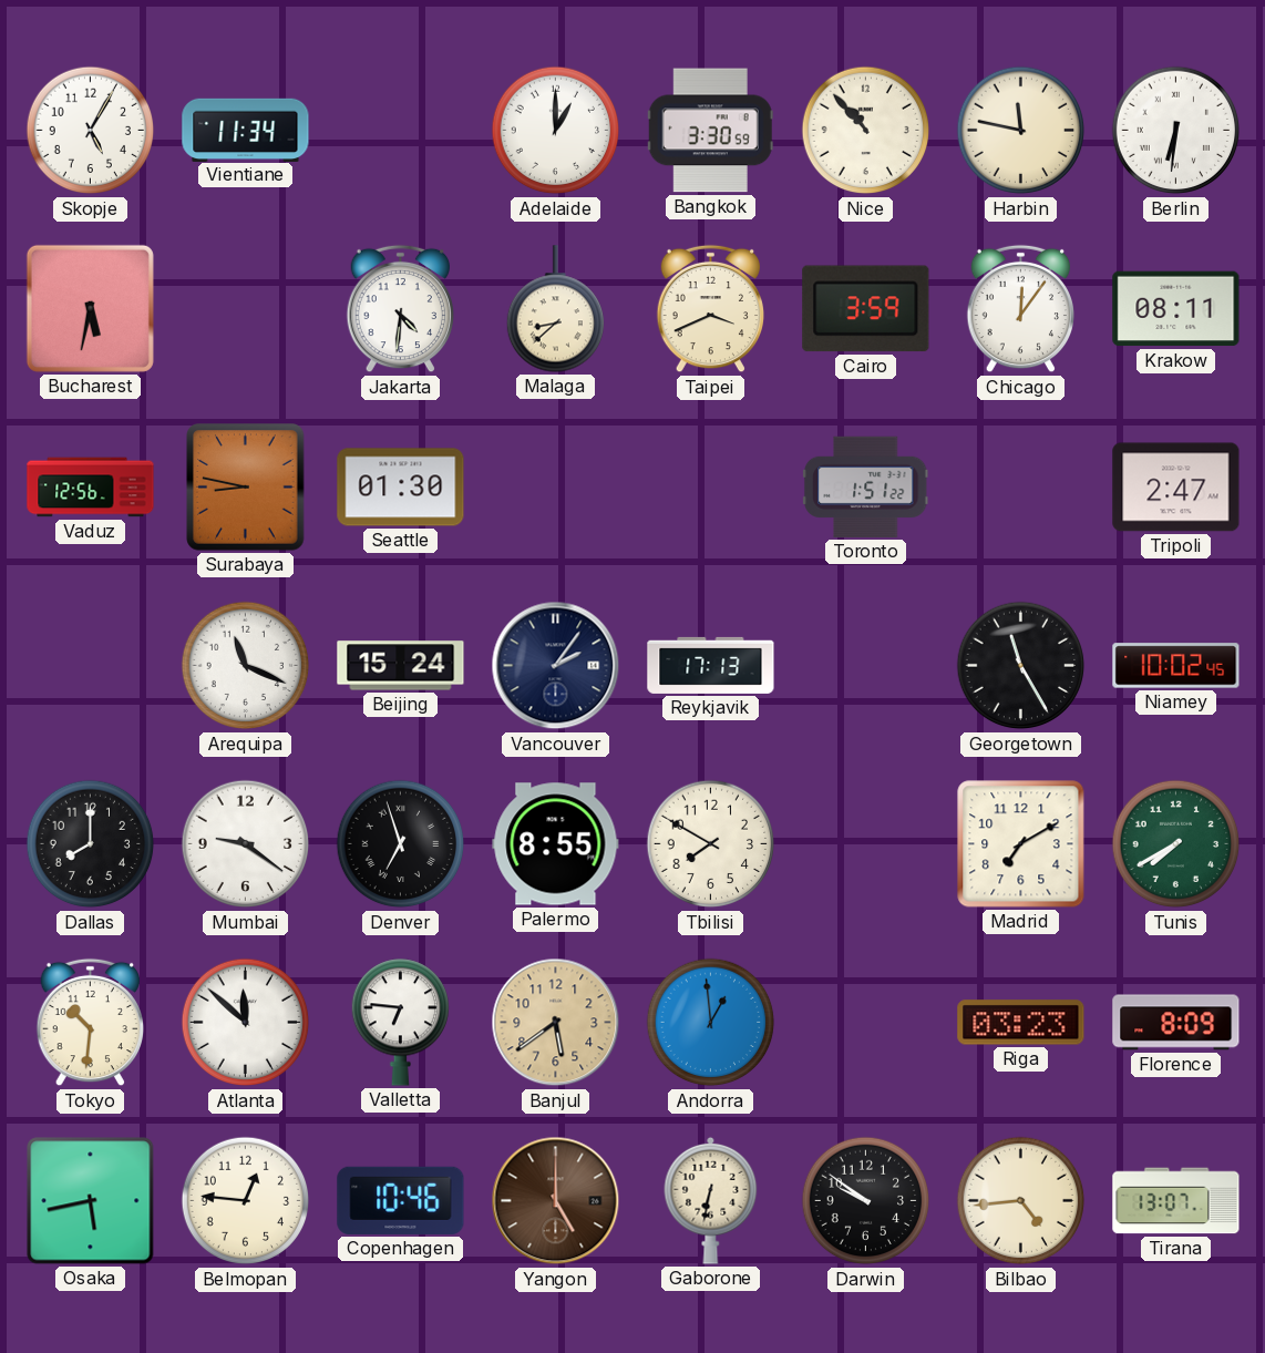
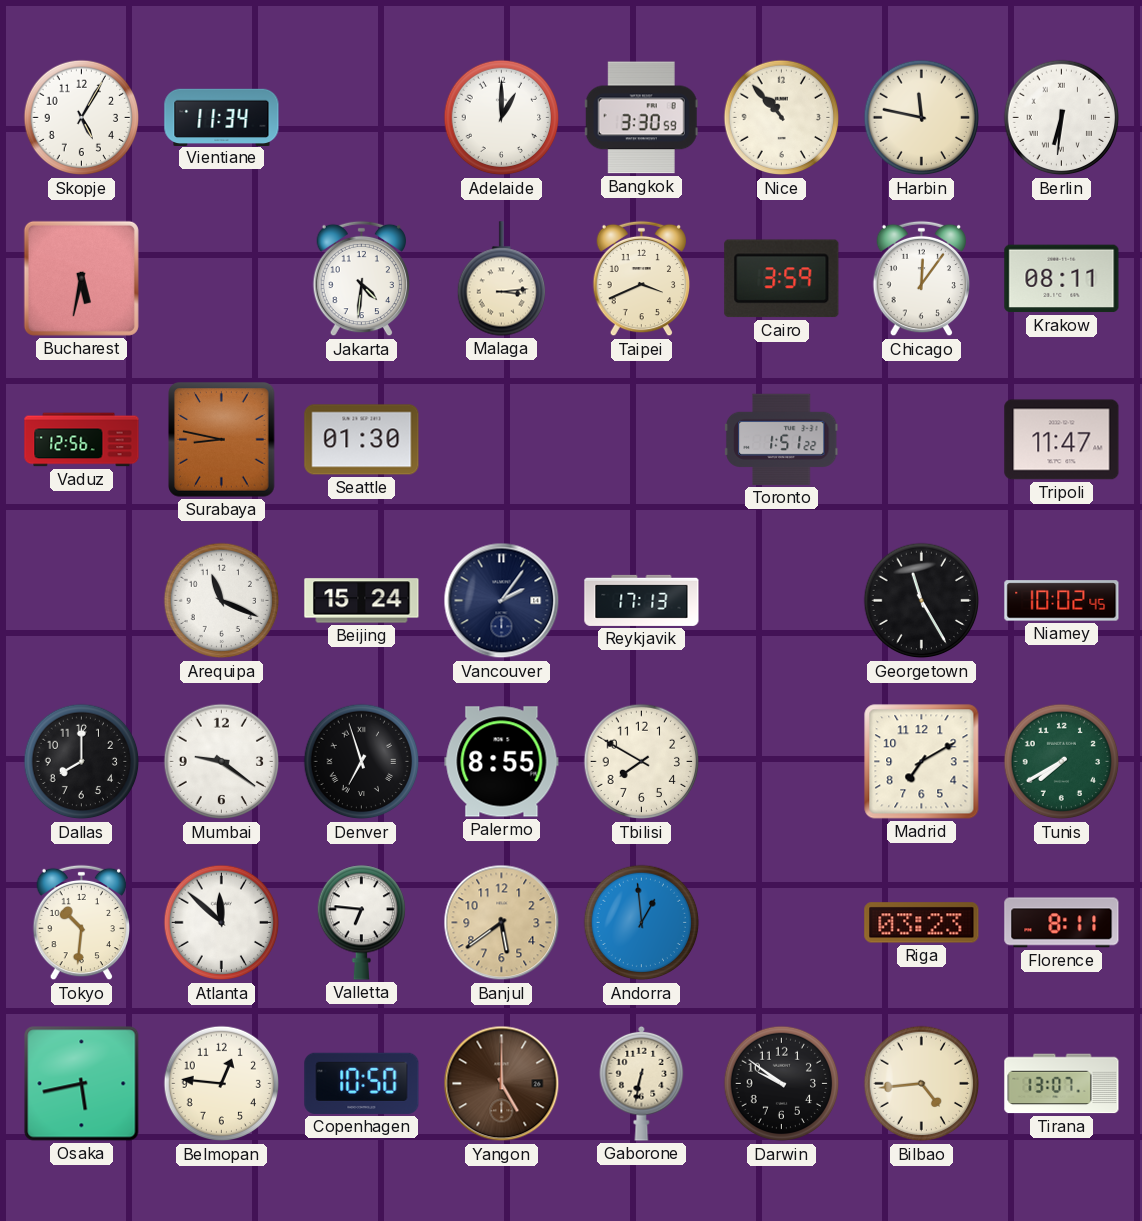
Malaga: 8:38 -> 3:14 (501, 279)
Tripoli: 2:47 -> 11:47 (1062, 440)
Florence: 8:09 -> 8:11 (1062, 923)
Copenhagen: 10:46 -> 10:50 (362, 1083)
